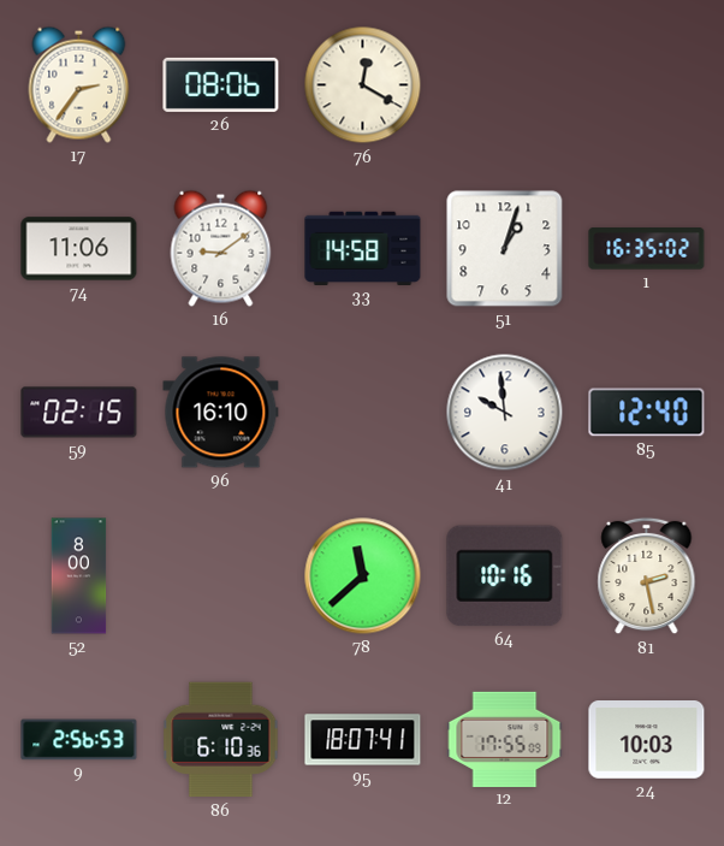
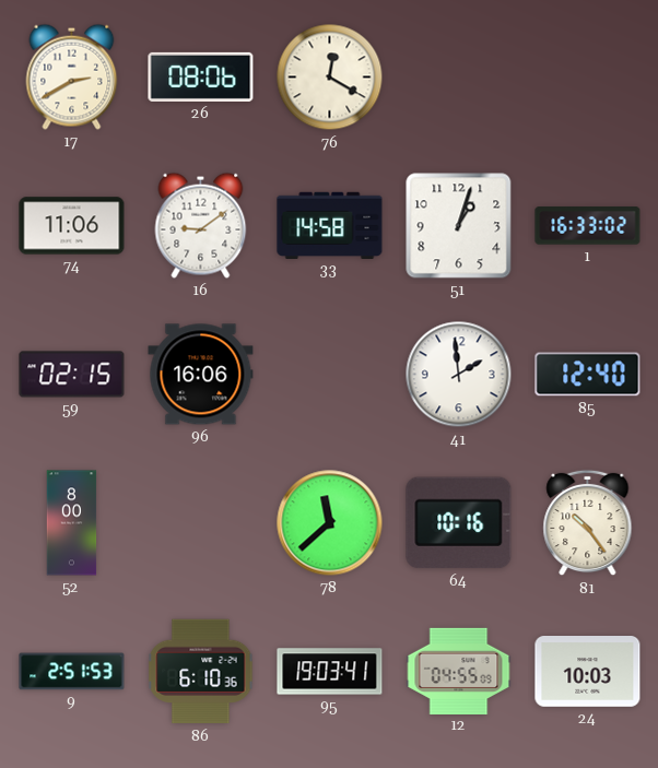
17: 2:36 -> 2:40 (72, 76)
1: 16:35 -> 16:33 (588, 226)
96: 16:10 -> 16:06 (201, 375)
41: 9:59 -> 1:59 (459, 375)
81: 2:28 -> 10:24 (588, 523)
9: 2:56 -> 2:51 (72, 672)
95: 18:07 -> 19:03 (330, 672)
12: 17:55 -> 04:55 (459, 671)
